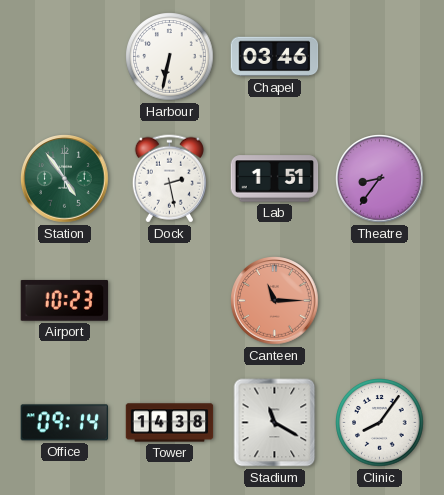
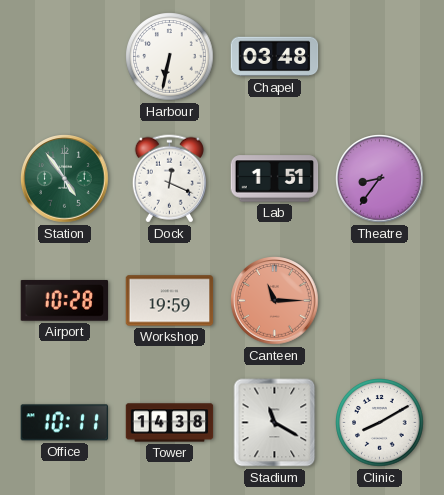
Chapel: 03:46 -> 03:48 (275, 57)
Dock: 2:28 -> 12:19 (169, 179)
Airport: 10:23 -> 10:28 (65, 300)
Workshop: none -> 19:59 (170, 301)
Office: 09:14 -> 10:11 (64, 423)
Clinic: 8:06 -> 8:10 (380, 423)
